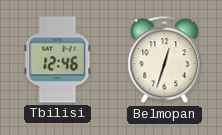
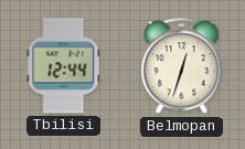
Tbilisi: 12:46 -> 12:44 (64, 66)
